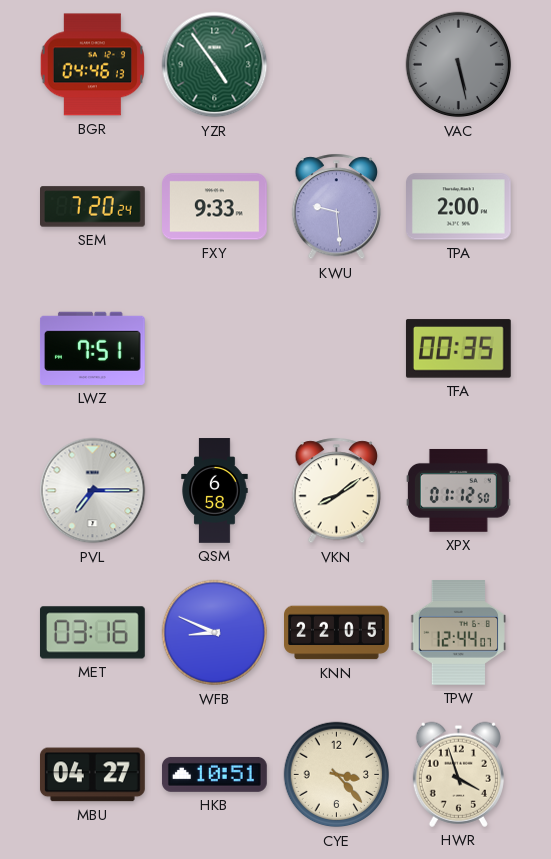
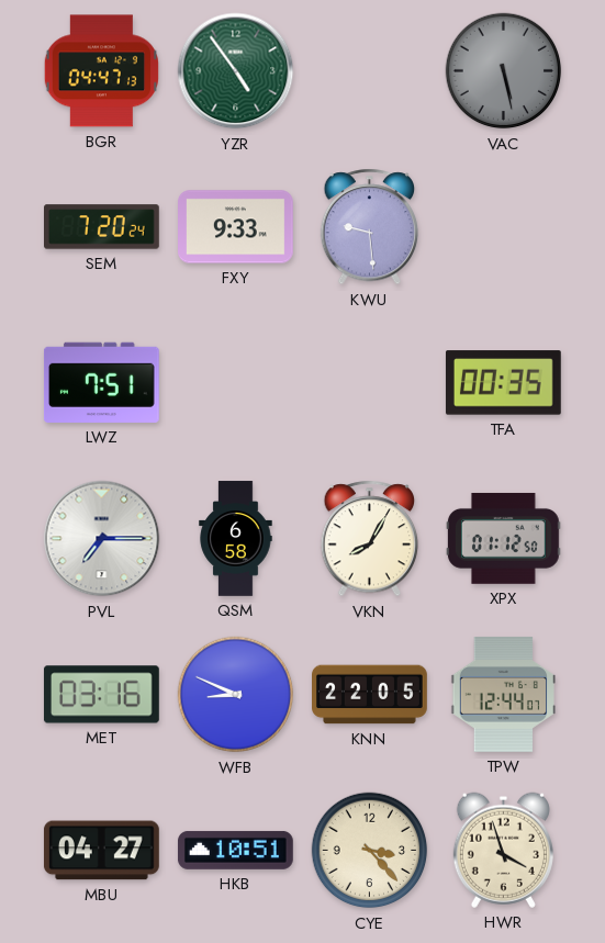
BGR: 04:46 -> 04:47 (101, 71)
TPA: 2:00 -> none (459, 207)
VKN: 8:09 -> 8:05 (370, 539)
